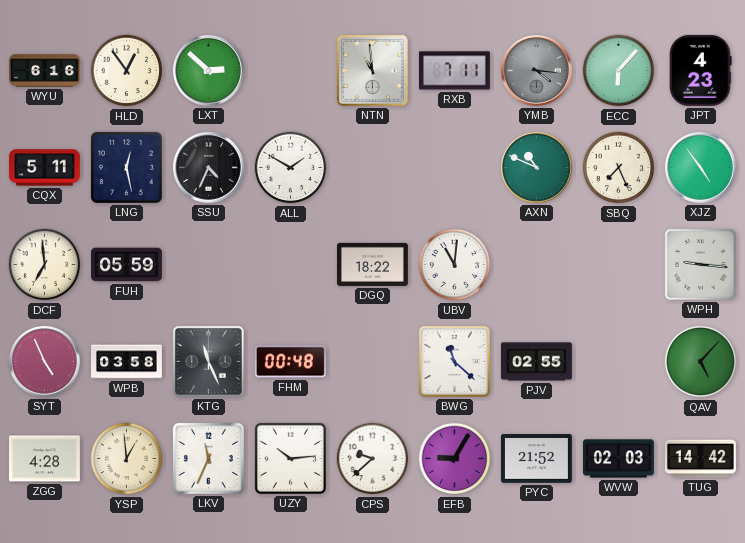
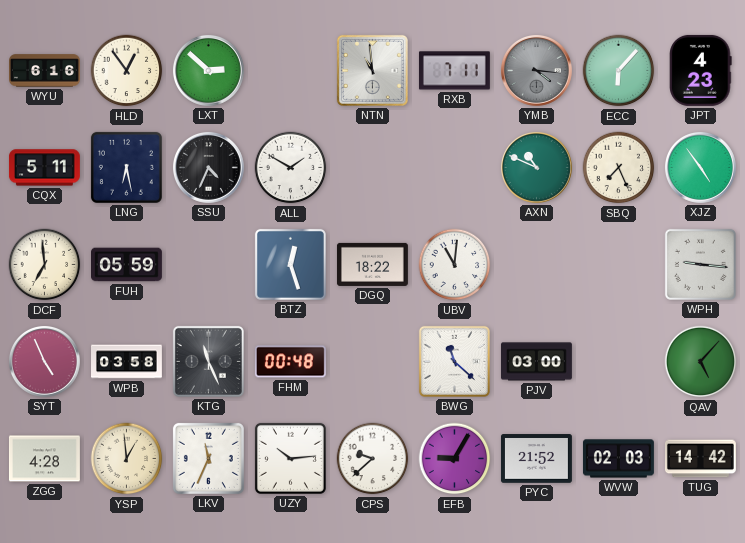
LNG: 12:28 -> 6:28 (126, 167)
BTZ: none -> 12:27 (290, 264)
PJV: 02:55 -> 03:00 (536, 362)
